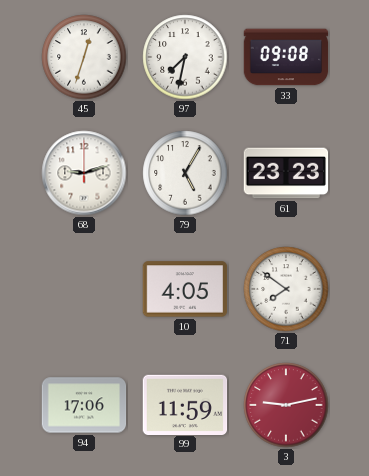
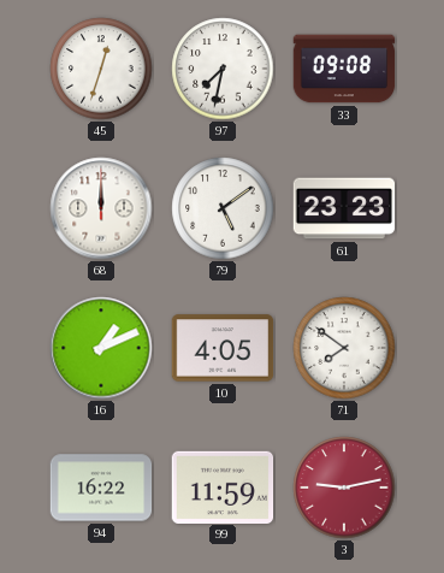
68: 9:12 -> 12:00 (101, 208)
79: 5:05 -> 5:09 (223, 208)
16: none -> 1:11 (101, 348)
94: 17:06 -> 16:22 (101, 488)
